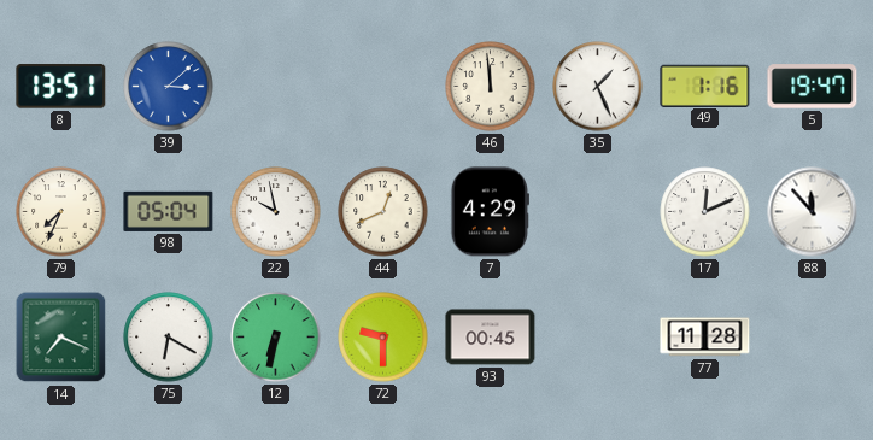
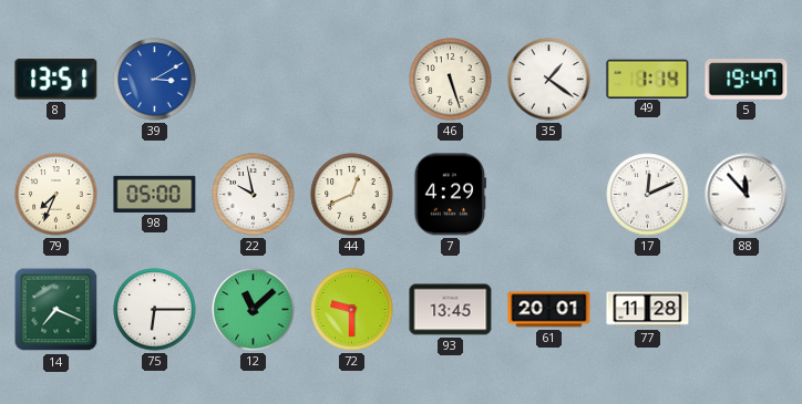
39: 3:08 -> 3:10 (155, 80)
46: 11:59 -> 5:27 (451, 80)
35: 1:26 -> 1:21 (549, 80)
49: 1:16 -> 1:14 (648, 79)
98: 05:04 -> 05:00 (155, 194)
75: 6:20 -> 6:15 (155, 310)
12: 6:32 -> 11:08 (254, 310)
93: 00:45 -> 13:45 (451, 310)
61: none -> 20:01 (549, 310)
